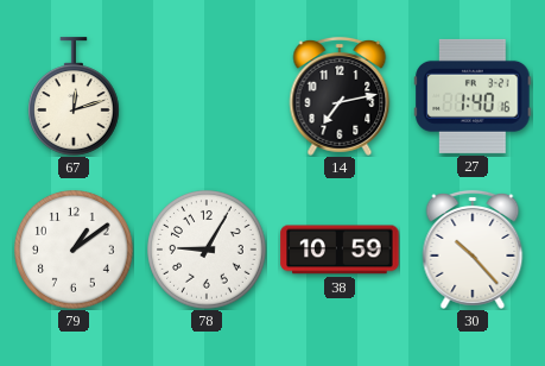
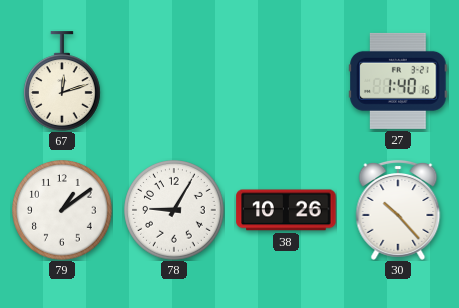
14: 7:13 -> none (340, 96)
38: 10:59 -> 10:26 (286, 210)
